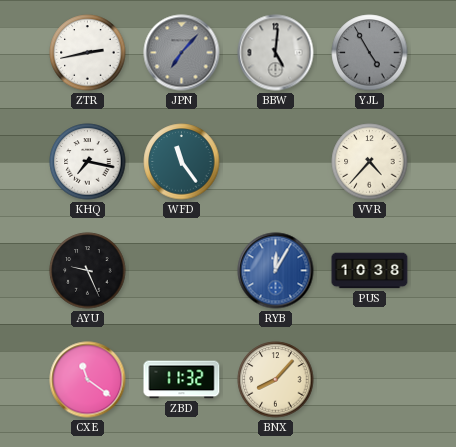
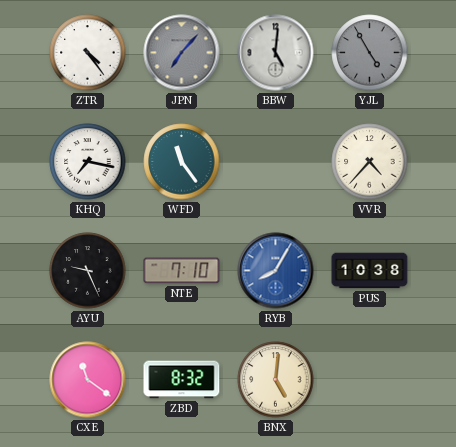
ZTR: 2:43 -> 4:24 (88, 53)
NTE: none -> 7:10 (182, 271)
RYB: 12:05 -> 8:05 (276, 271)
ZBD: 11:32 -> 8:32 (182, 380)
BNX: 8:07 -> 5:01 (276, 380)
